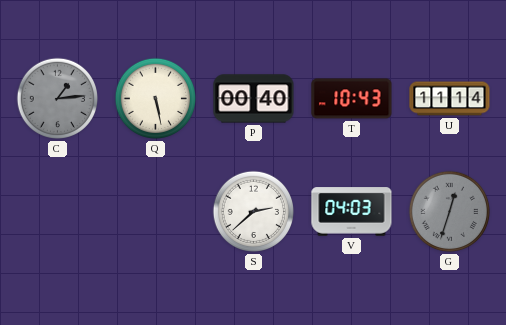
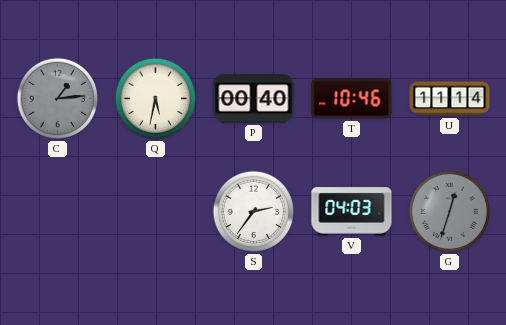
Q: 5:28 -> 5:32 (156, 99)
T: 10:43 -> 10:46 (352, 99)
S: 2:38 -> 2:36 (254, 212)
